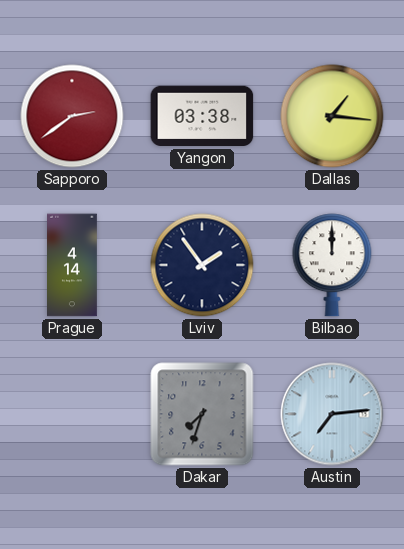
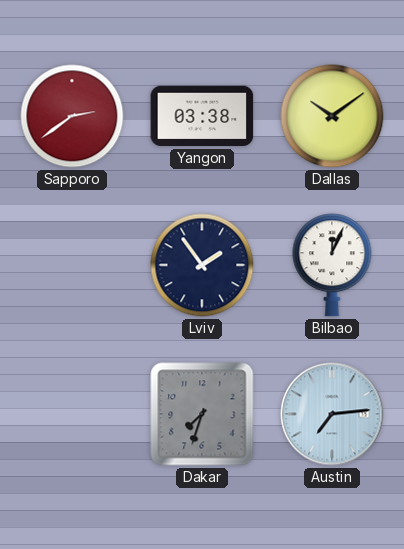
Dallas: 1:16 -> 10:09 (332, 116)
Prague: 4:14 -> none (73, 265)
Bilbao: 12:00 -> 12:04 (332, 265)
